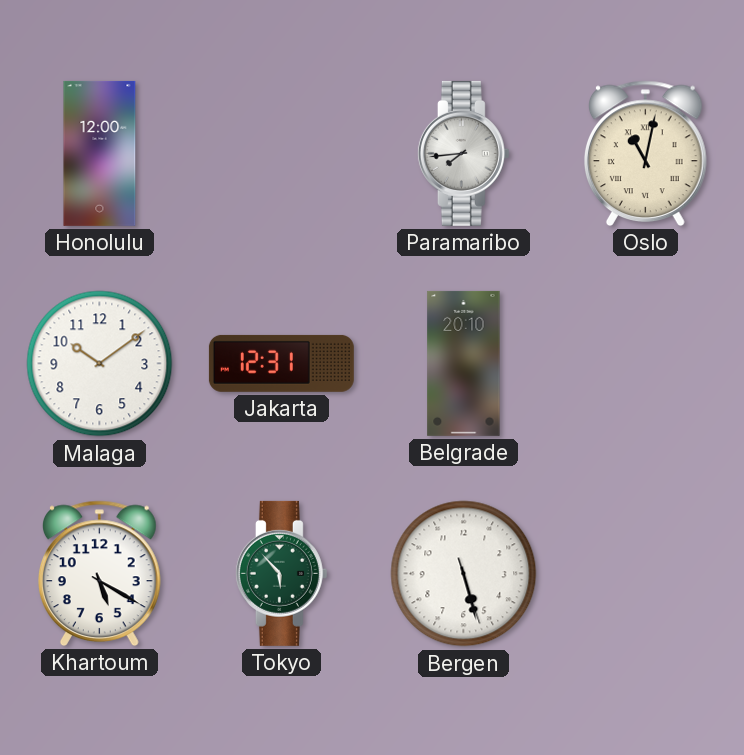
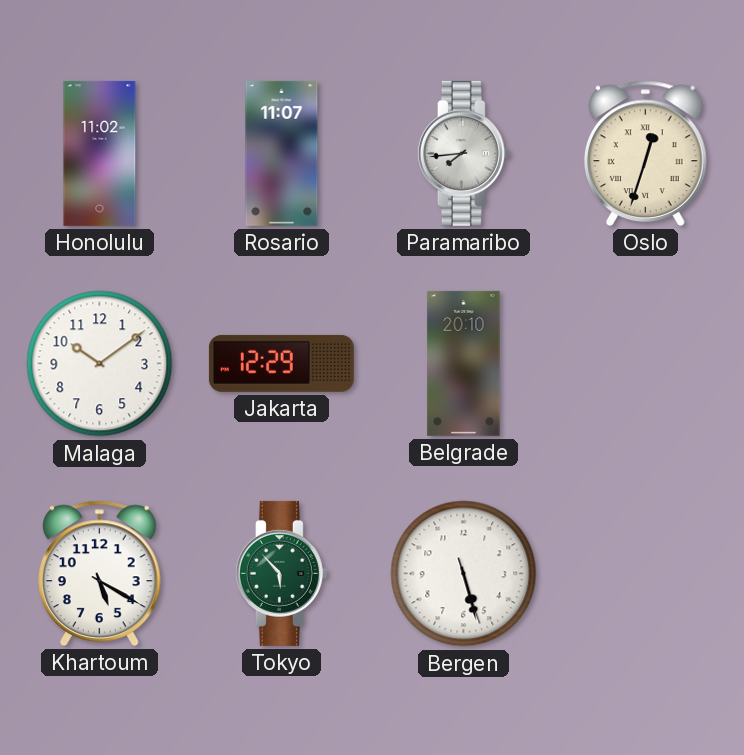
Honolulu: 12:00 -> 11:02 (100, 153)
Rosario: none -> 11:07 (282, 153)
Oslo: 11:02 -> 12:33 (645, 153)
Jakarta: 12:31 -> 12:29 (281, 363)
